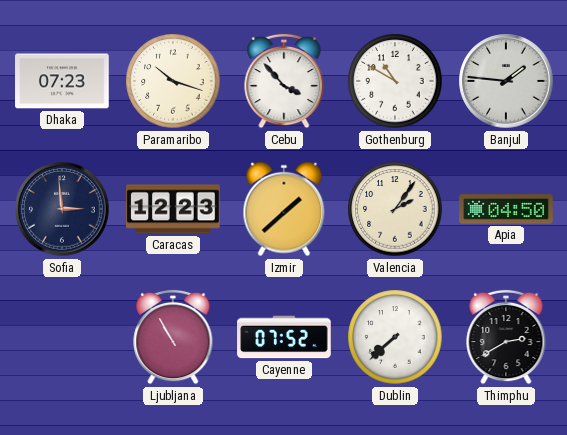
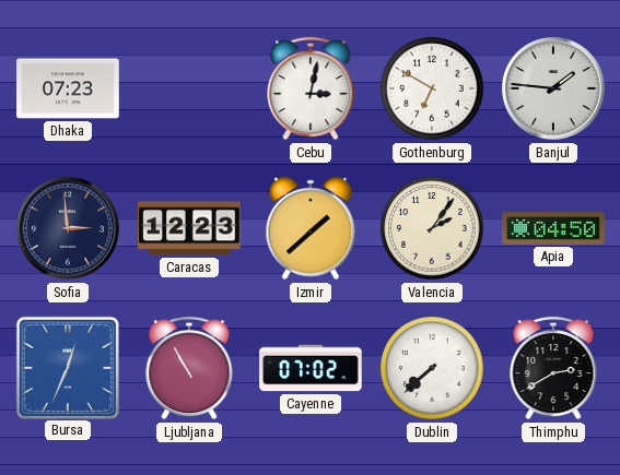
Paramaribo: 10:18 -> none (173, 81)
Cebu: 3:53 -> 3:02 (311, 88)
Gothenburg: 10:50 -> 6:50 (432, 88)
Bursa: none -> 12:34 (67, 367)
Cayenne: 07:52 -> 07:02 (311, 368)
